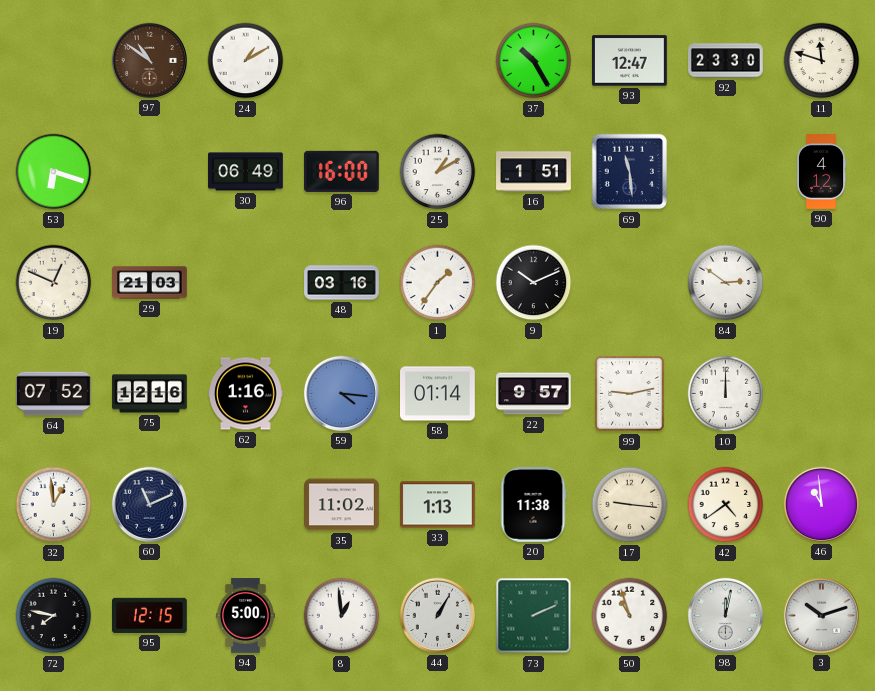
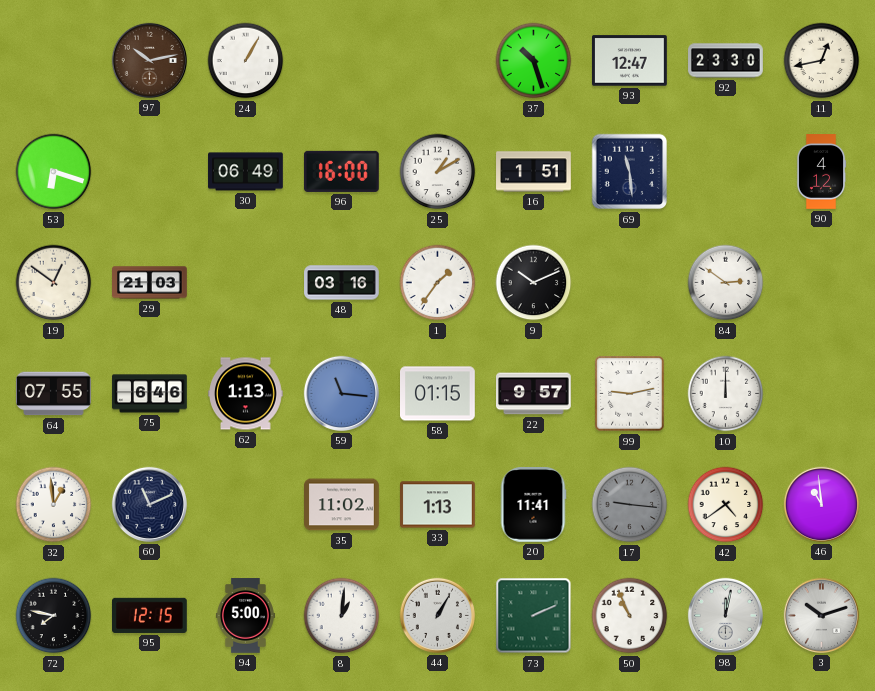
97: 10:51 -> 10:13 (149, 60)
24: 1:10 -> 1:05 (246, 61)
37: 10:25 -> 10:27 (534, 61)
11: 11:48 -> 12:43 (822, 61)
19: 12:49 -> 12:51 (54, 283)
64: 07:52 -> 07:55 (54, 394)
75: 12:16 -> 6:46 (150, 394)
62: 1:16 -> 1:13 (246, 394)
59: 4:16 -> 11:16 (341, 393)
58: 01:14 -> 01:15 (438, 394)
20: 11:38 -> 11:41 (533, 505)
17 dial: cream -> grey (630, 505)
8: 12:59 -> 1:01 (342, 616)
50: 10:57 -> 10:56 (630, 616)
